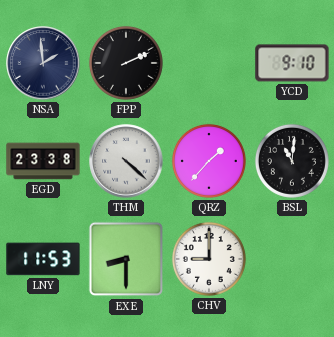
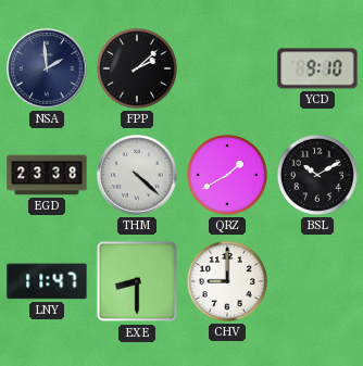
FPP: 2:11 -> 2:08 (137, 68)
QRZ: 1:37 -> 1:40 (227, 175)
BSL: 11:01 -> 10:10 (317, 175)
LNY: 11:53 -> 11:47 (47, 281)
